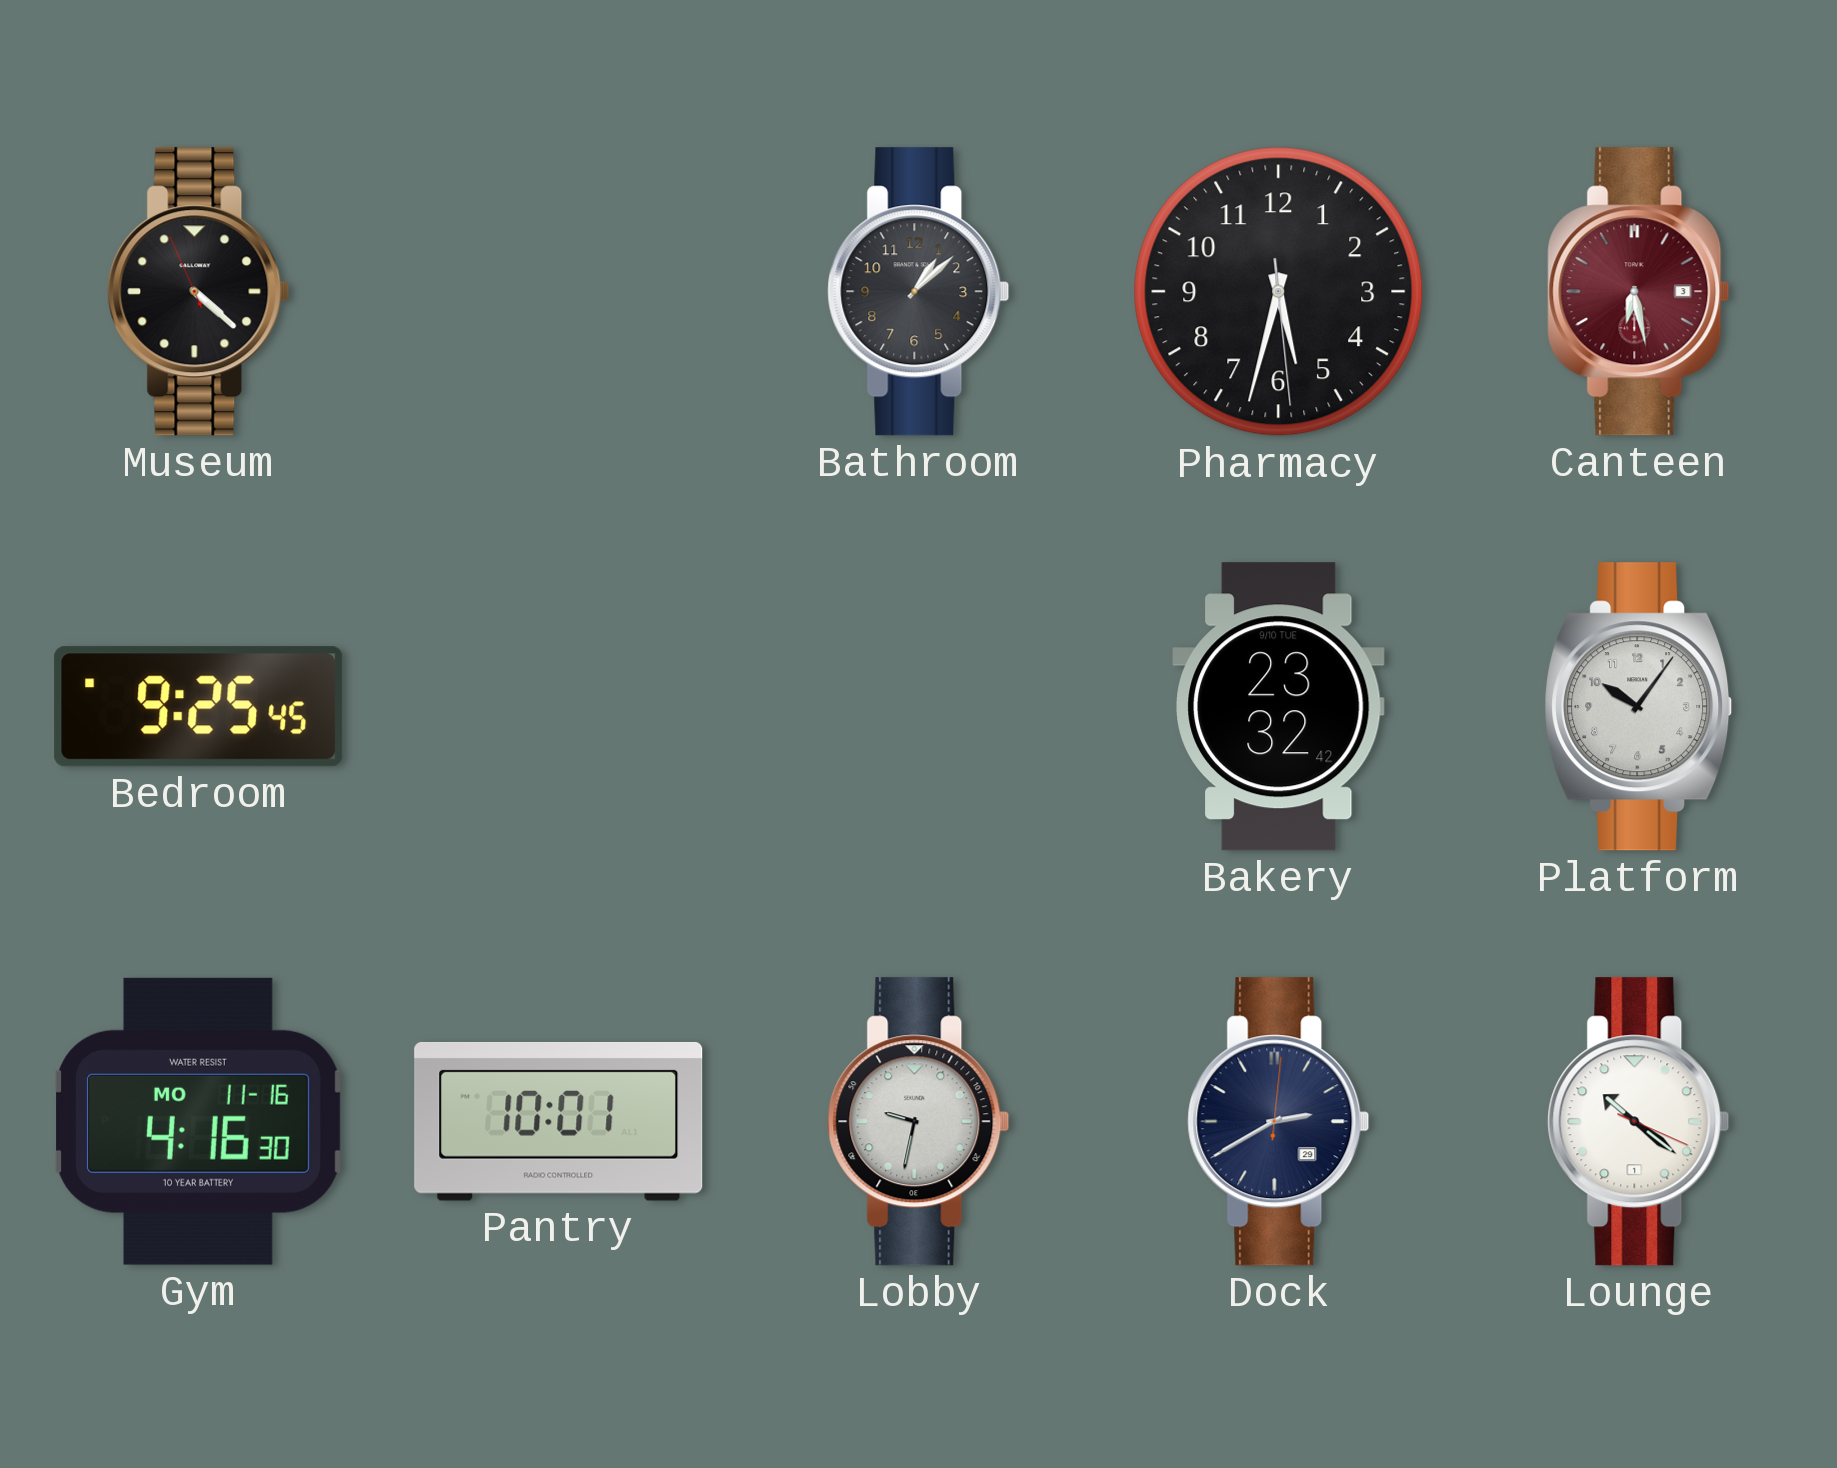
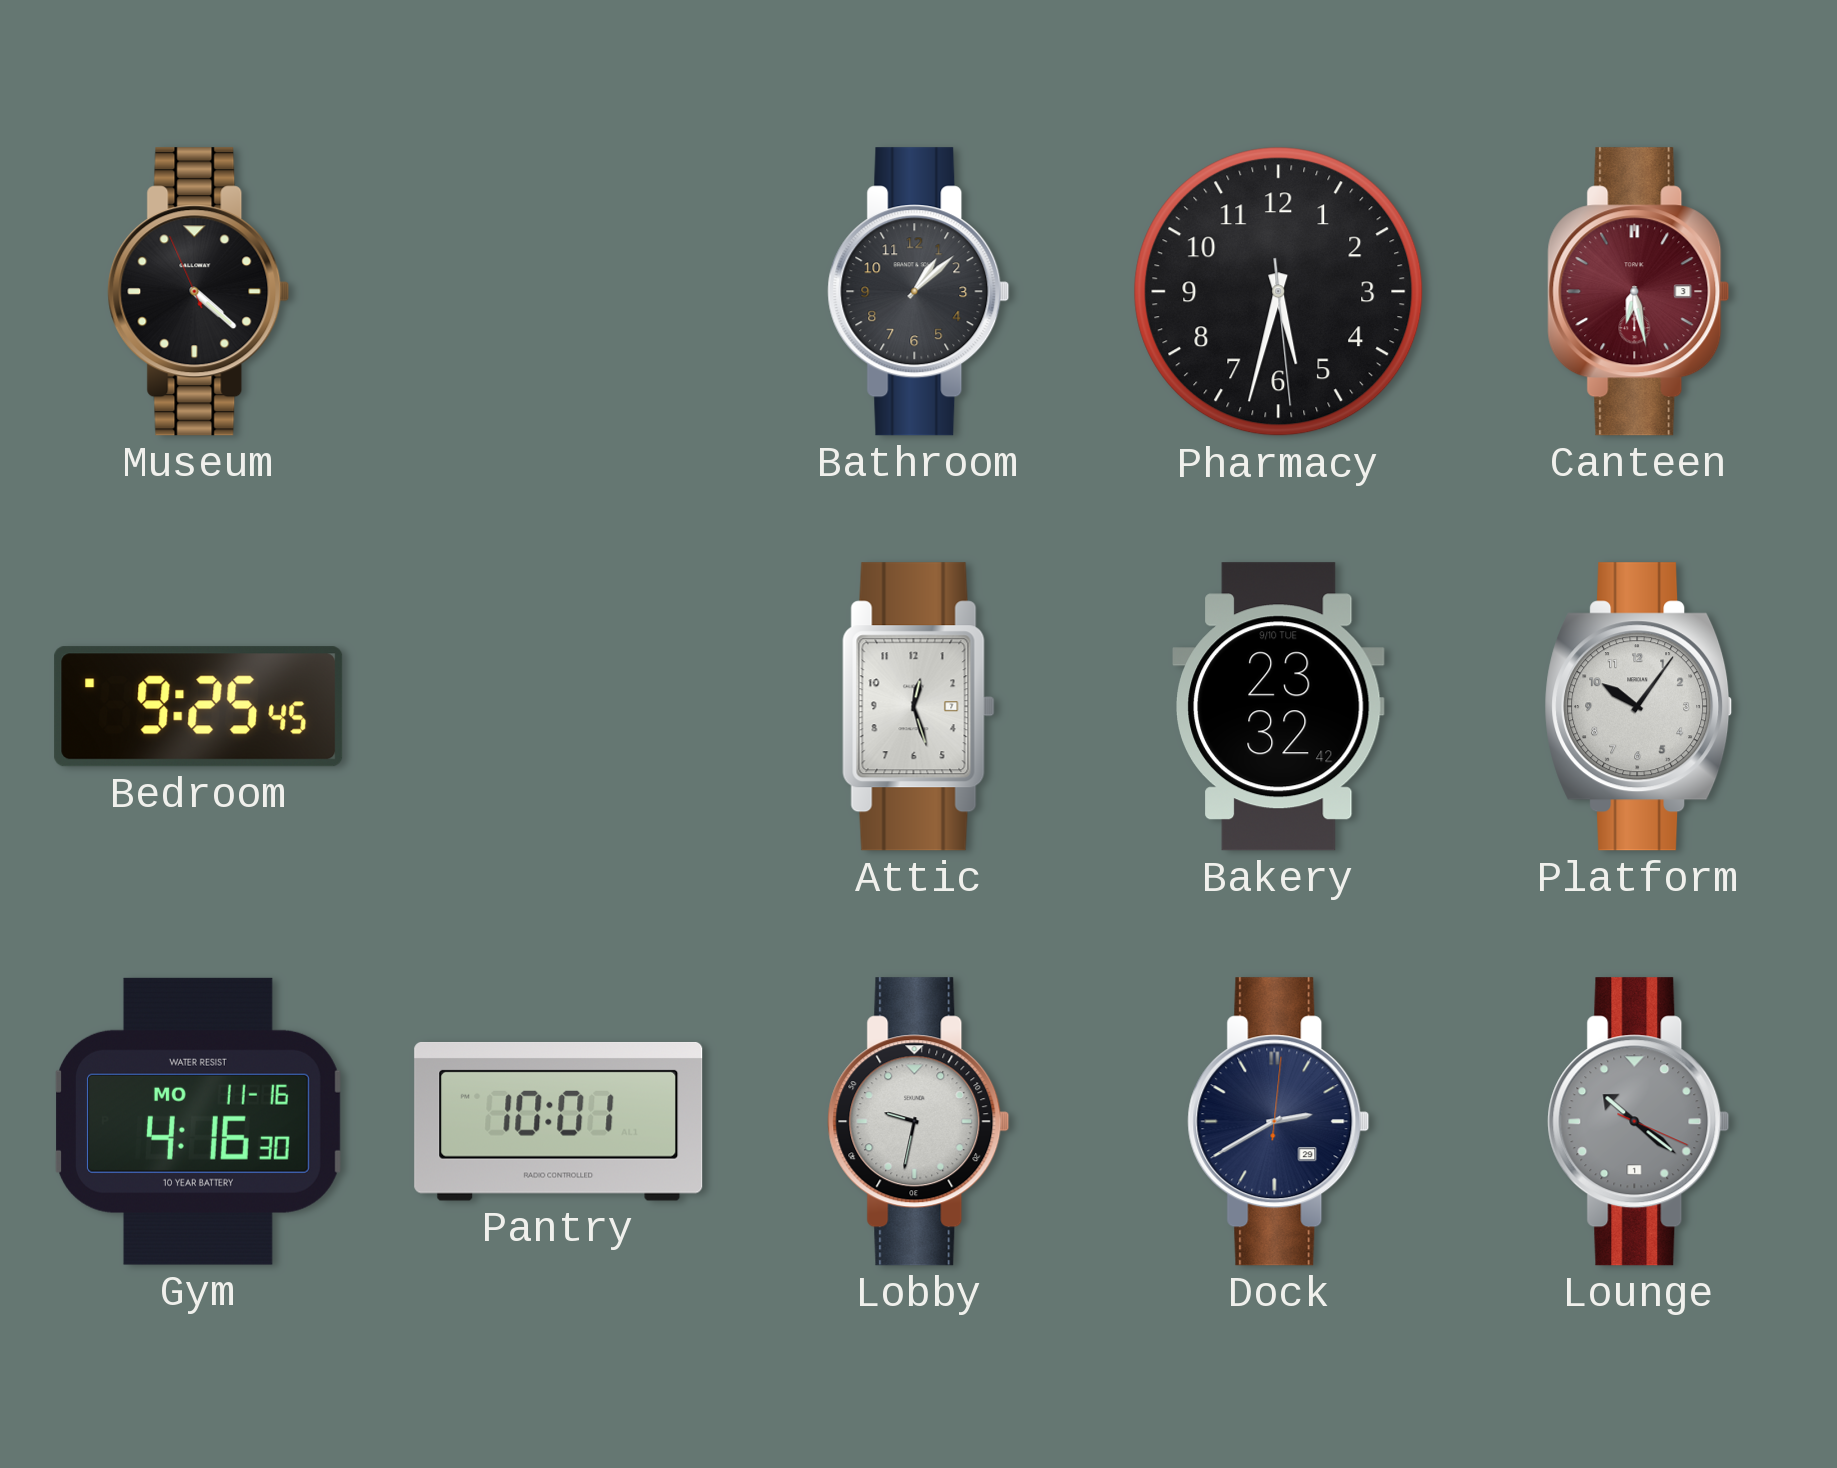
Attic: none -> 12:27 (919, 707)
Lounge dial: white -> grey (1639, 1122)
